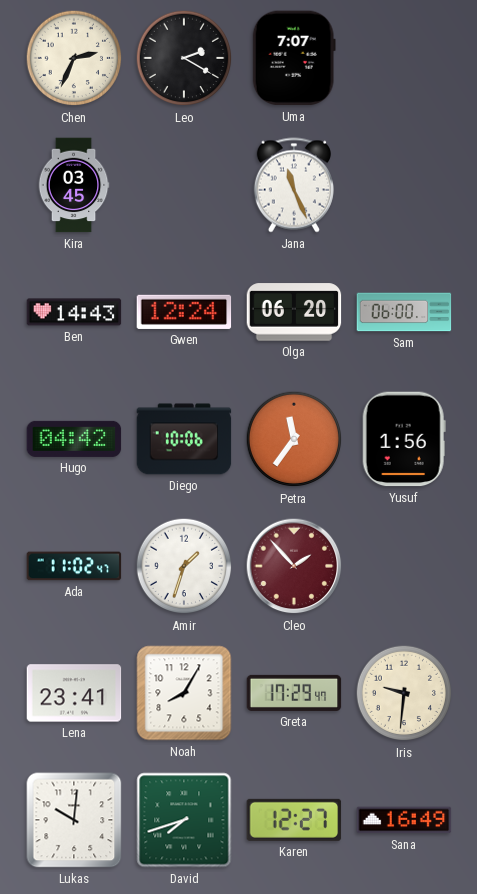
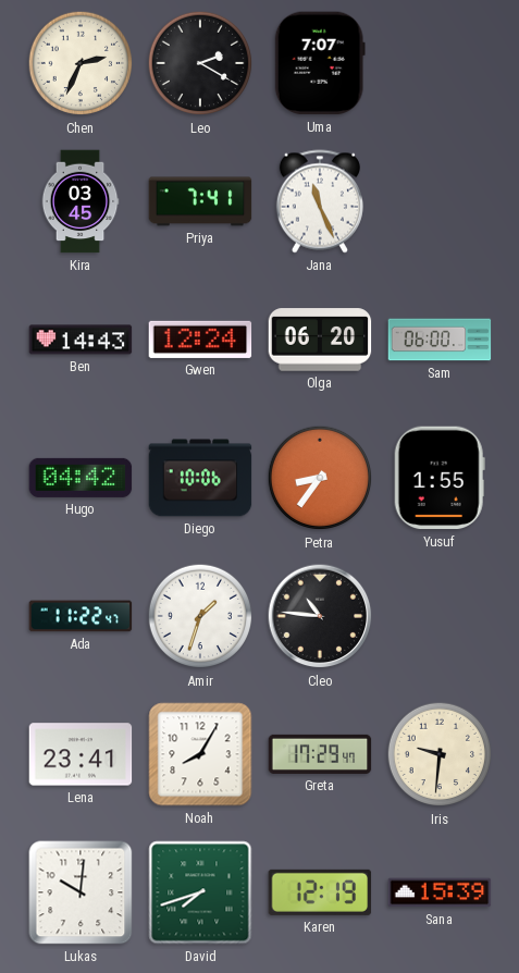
Priya: none -> 7:41 (200, 201)
Petra: 11:36 -> 8:36 (320, 478)
Yusuf: 1:56 -> 1:55 (440, 478)
Ada: 11:02 -> 11:22 (81, 616)
Cleo: 1:53 -> 10:46 (320, 616)
Cleo dial: burgundy -> black (320, 616)
Karen: 12:27 -> 12:19 (320, 892)
Sana: 16:49 -> 15:39 (440, 892)
